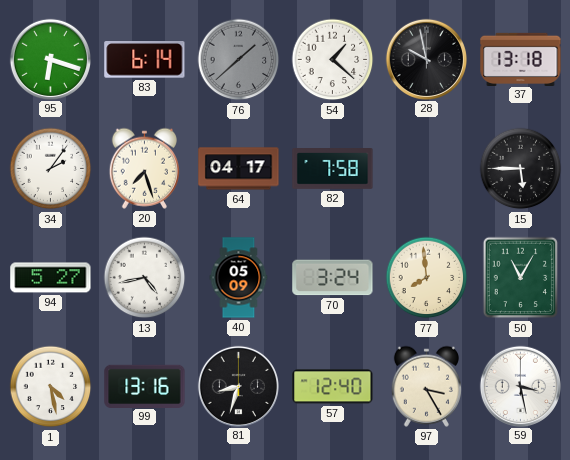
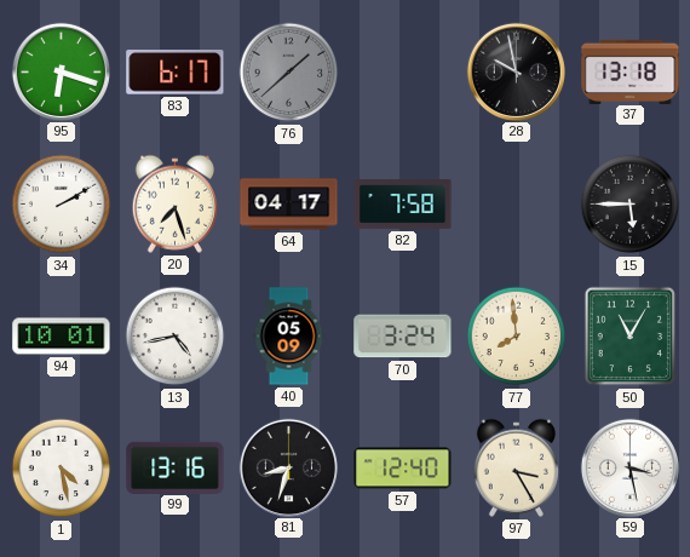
83: 6:14 -> 6:17 (176, 73)
54: 1:22 -> none (333, 60)
34: 2:06 -> 2:10 (62, 205)
94: 5:27 -> 10:01 (62, 337)
